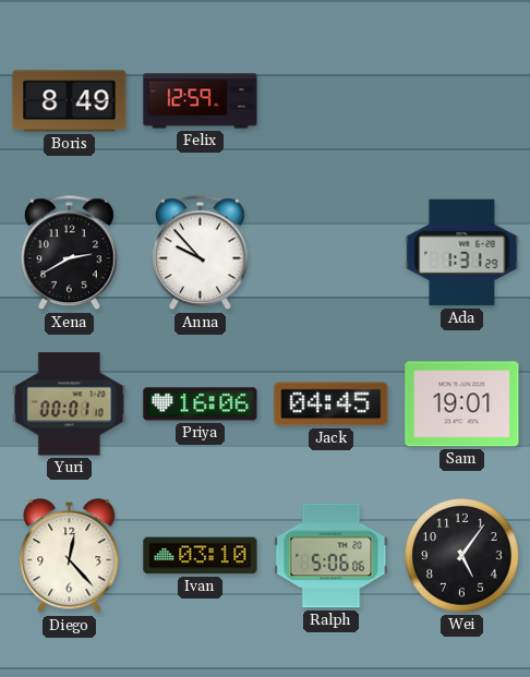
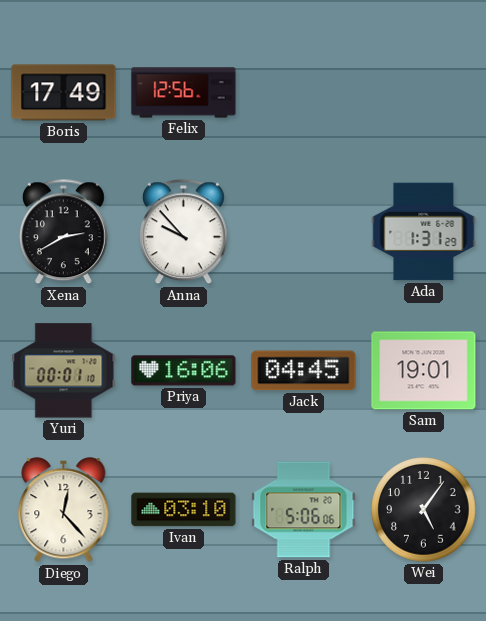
Boris: 8:49 -> 17:49 (64, 93)
Felix: 12:59 -> 12:56 (184, 93)
